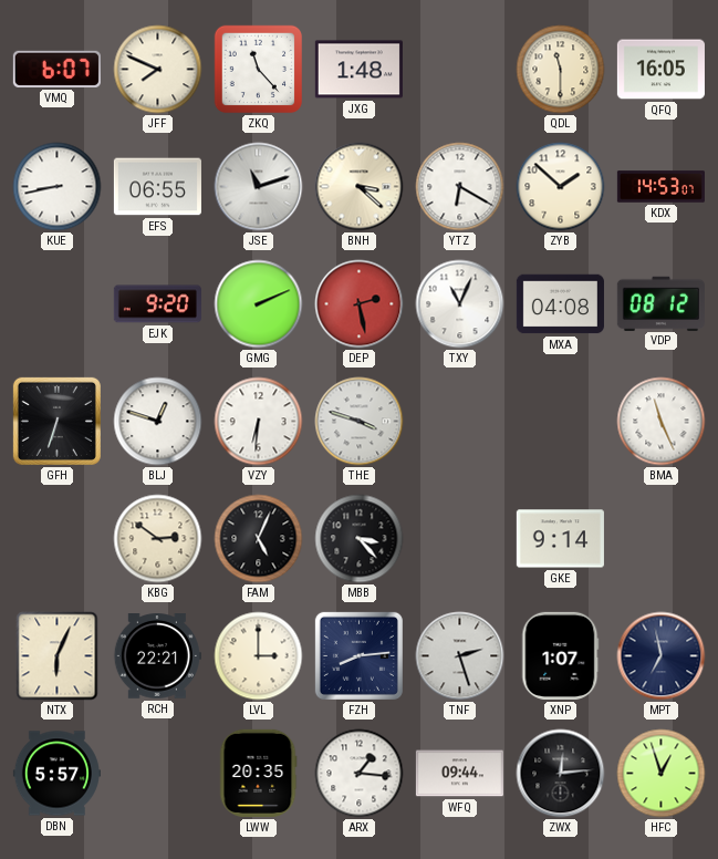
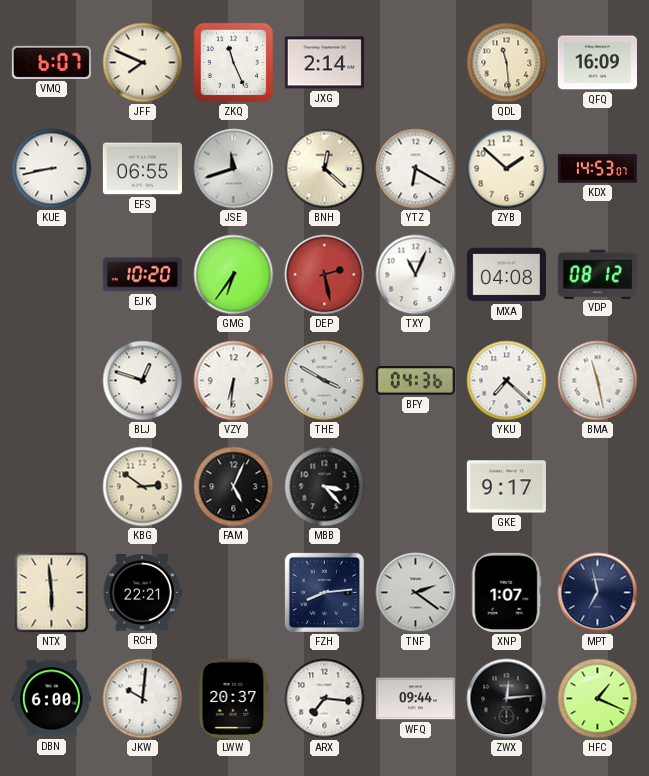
ZKQ: 11:23 -> 11:26 (234, 63)
JXG: 1:48 -> 2:14 (324, 63)
QDL: 11:30 -> 11:29 (507, 63)
QFQ: 16:05 -> 16:09 (597, 63)
JSE: 11:12 -> 11:42 (234, 169)
BNH: 3:22 -> 12:22 (325, 169)
EJK: 9:20 -> 10:20 (142, 275)
GMG: 2:11 -> 6:36 (234, 275)
GFH: 6:33 -> none (56, 421)
THE: 3:48 -> 3:50 (325, 381)
BFY: none -> 04:36 (415, 381)
YKU: none -> 7:22 (507, 381)
BMA: 11:26 -> 11:28 (598, 381)
GKE: 9:14 -> 9:17 (506, 487)
NTX: 6:04 -> 5:59 (52, 593)
LVL: 3:00 -> none (259, 656)
TNF: 2:27 -> 2:21 (416, 593)
DBN: 5:57 -> 6:00 (51, 699)
JKW: none -> 10:01 (143, 699)
LWW: 20:35 -> 20:37 (233, 698)
ARX: 1:16 -> 7:16 (325, 699)
HFC: 12:57 -> 1:19 (598, 699)
